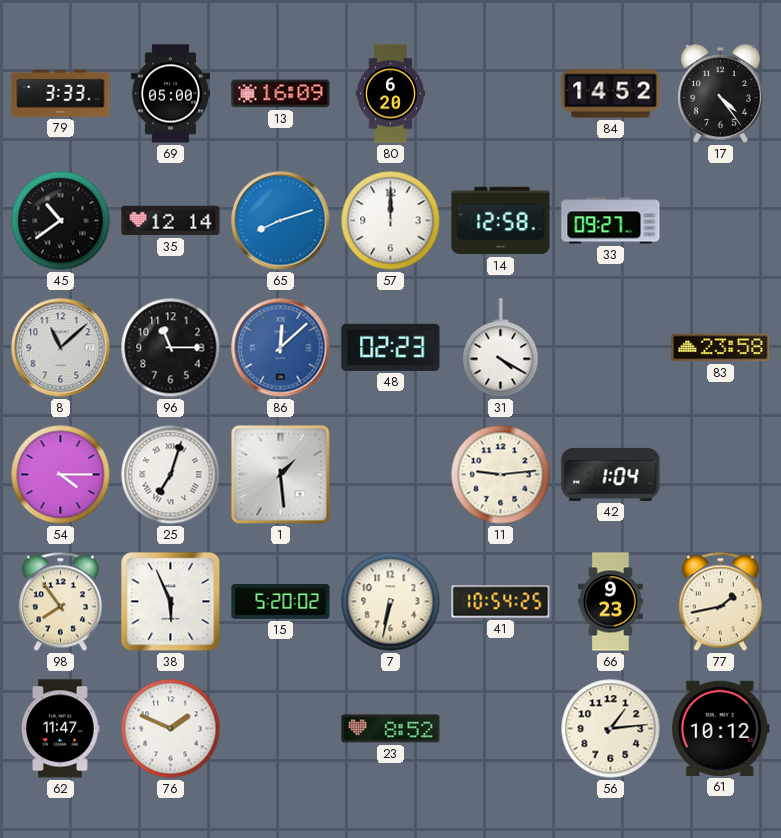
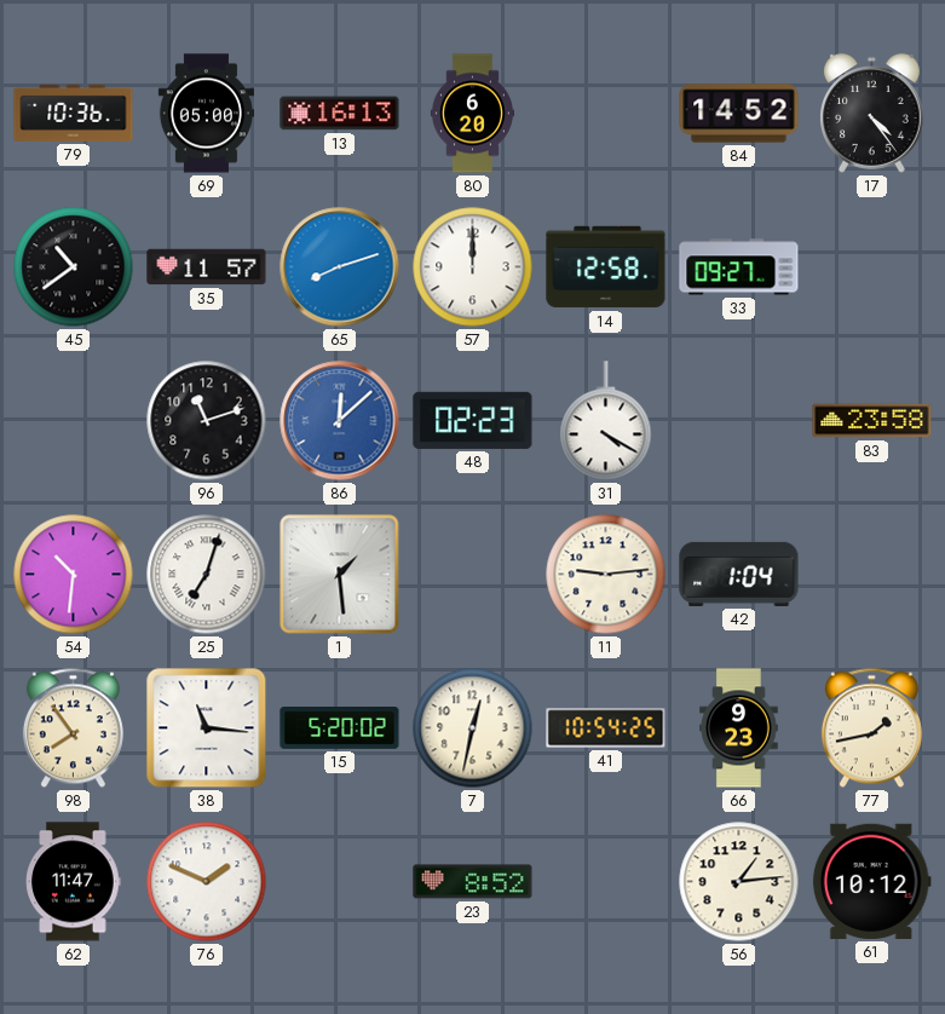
79: 3:33 -> 10:36 (74, 113)
13: 16:09 -> 16:13 (340, 114)
35: 12:14 -> 11:57 (207, 267)
8: 11:08 -> none (61, 348)
96: 11:15 -> 11:12 (207, 421)
54: 4:15 -> 10:31 (74, 575)
38: 5:56 -> 11:16 (207, 728)
7: 6:32 -> 12:32 (473, 728)
